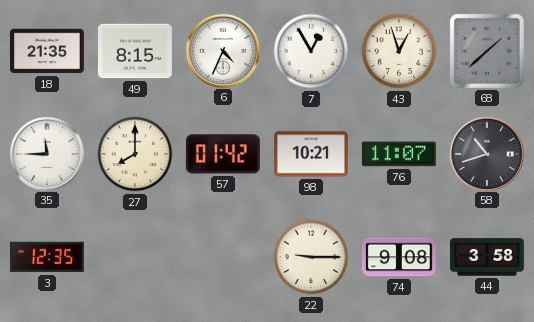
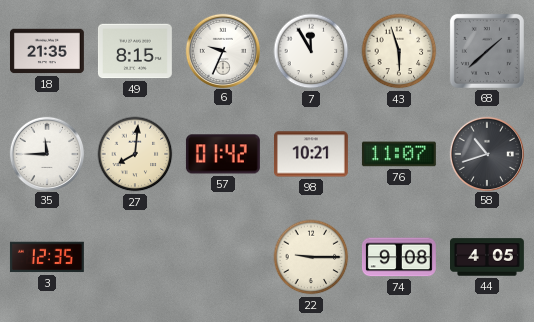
6: 4:34 -> 9:34 (222, 50)
7: 12:55 -> 11:55 (311, 51)
43: 12:57 -> 5:57 (399, 51)
27: 8:00 -> 8:01 (135, 154)
44: 3:58 -> 4:05 (488, 257)
